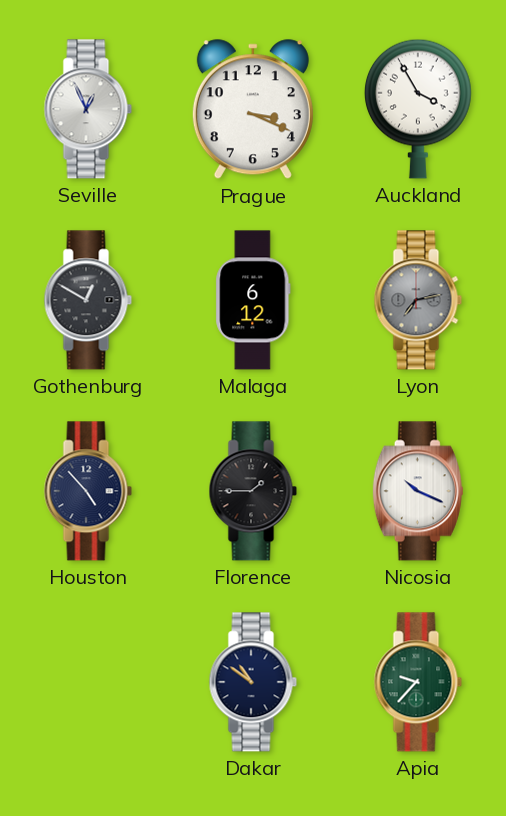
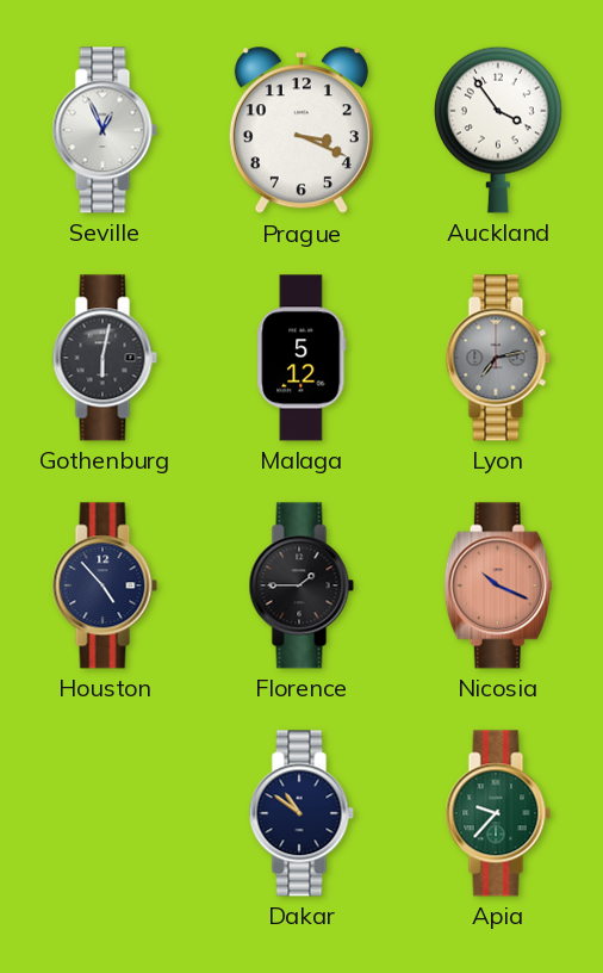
Auckland: 3:55 -> 3:54 (498, 130)
Gothenburg: 12:50 -> 6:02 (105, 358)
Malaga: 6:12 -> 5:12 (301, 358)
Nicosia dial: white -> salmon (498, 585)
